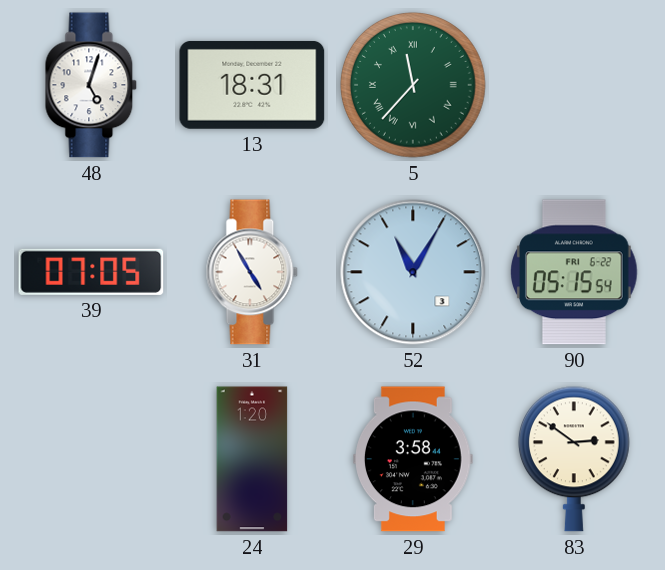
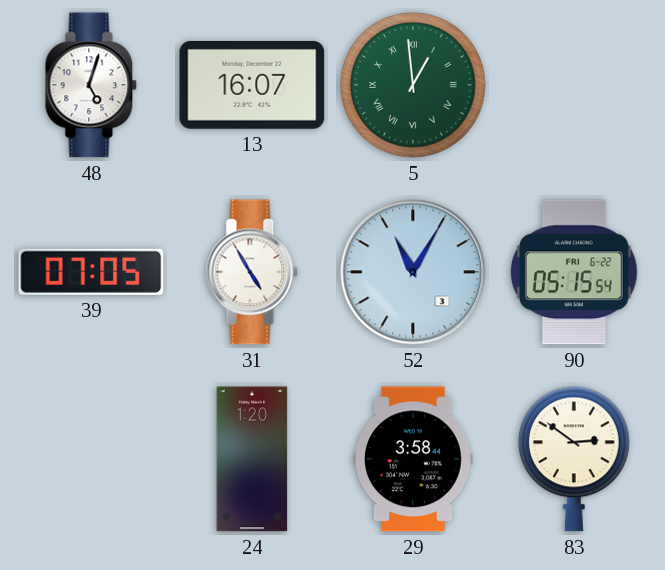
13: 18:31 -> 16:07 (252, 85)
5: 11:37 -> 12:59 (414, 86)
